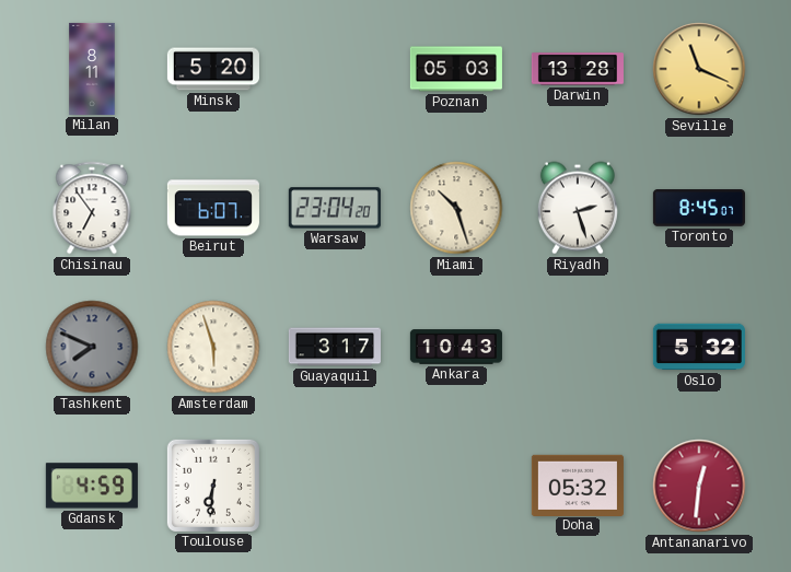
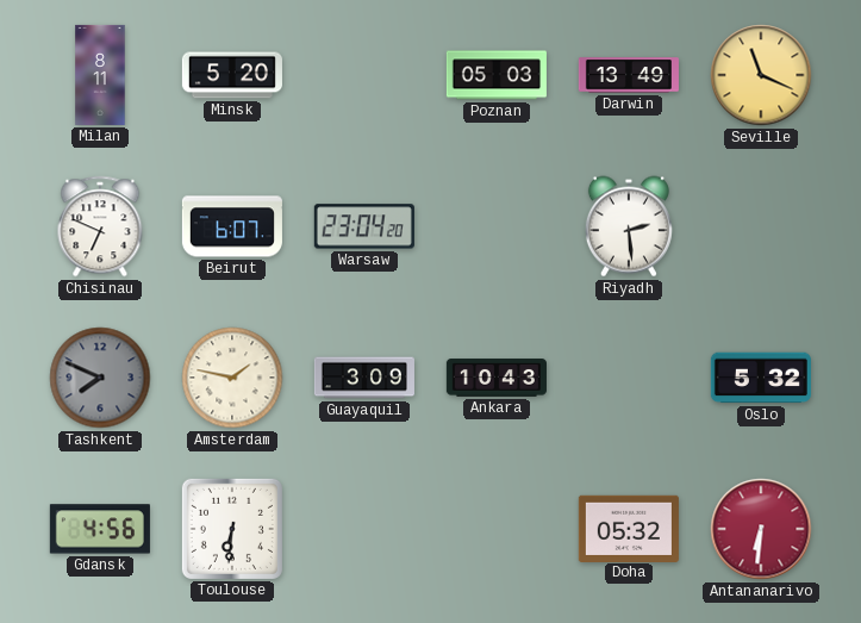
Darwin: 13:28 -> 13:49 (629, 75)
Chisinau: 6:54 -> 6:49 (100, 226)
Miami: 10:27 -> none (456, 208)
Riyadh: 2:27 -> 2:29 (629, 226)
Toronto: 8:45 -> none (699, 208)
Amsterdam: 5:57 -> 1:47 (232, 378)
Guayaquil: 3:17 -> 3:09 (364, 378)
Gdansk: 4:59 -> 4:56 (100, 529)
Antananarivo: 12:31 -> 6:31 (761, 529)
